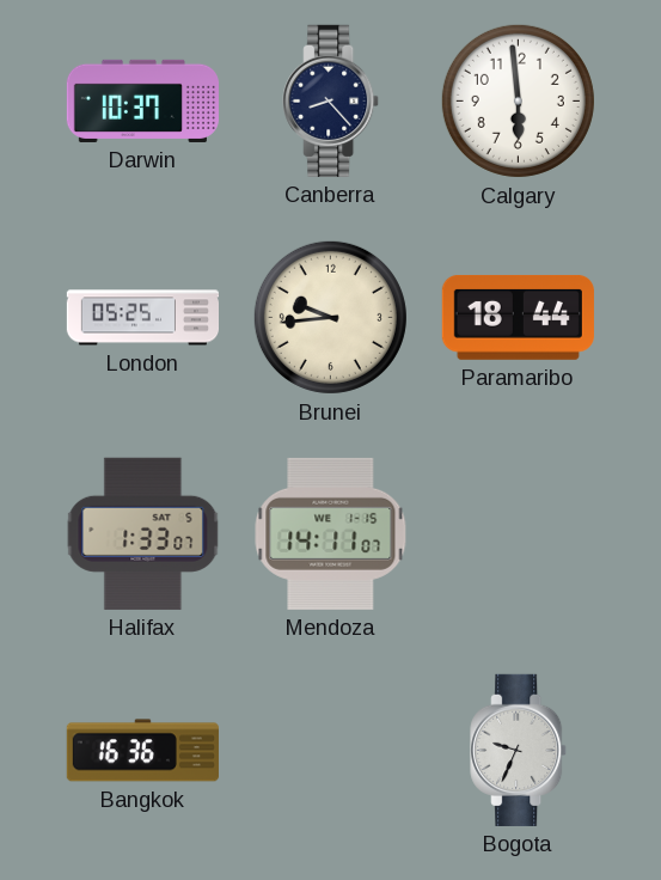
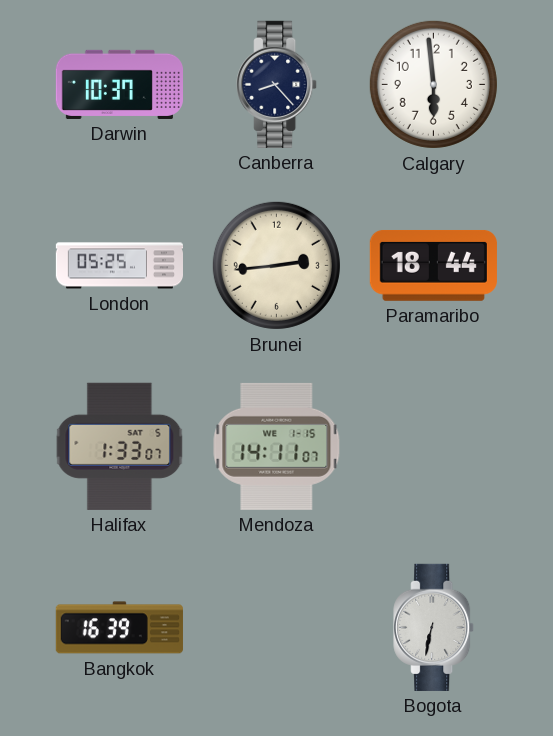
Brunei: 9:44 -> 2:44 (276, 265)
Bangkok: 16:36 -> 16:39 (119, 628)
Bogota: 9:34 -> 6:32 (434, 627)
